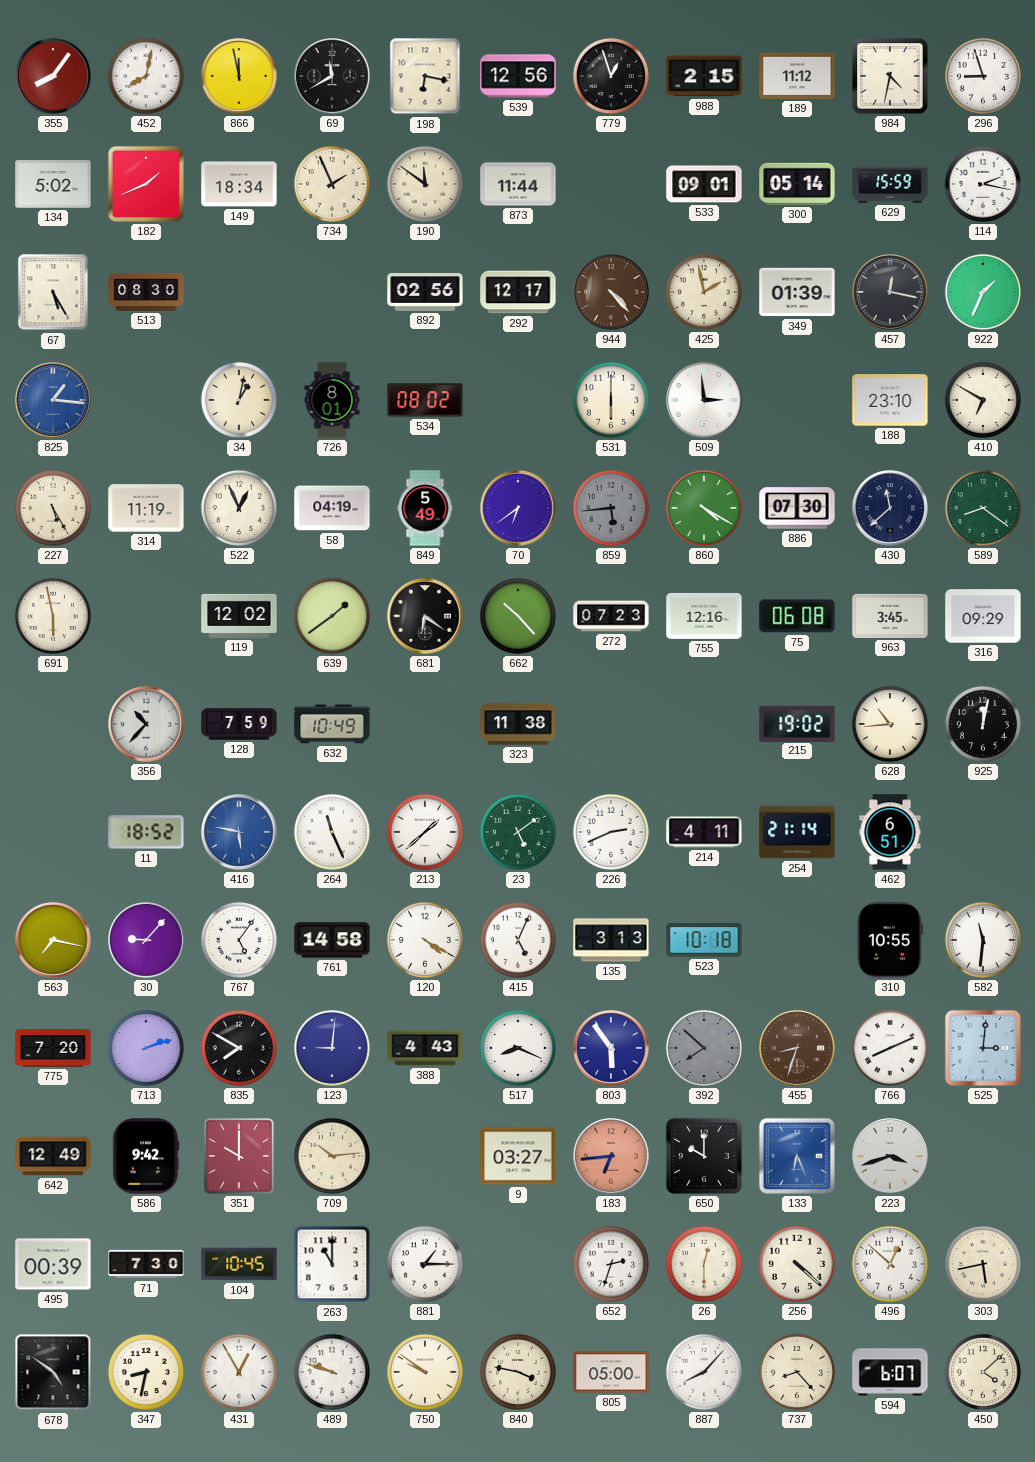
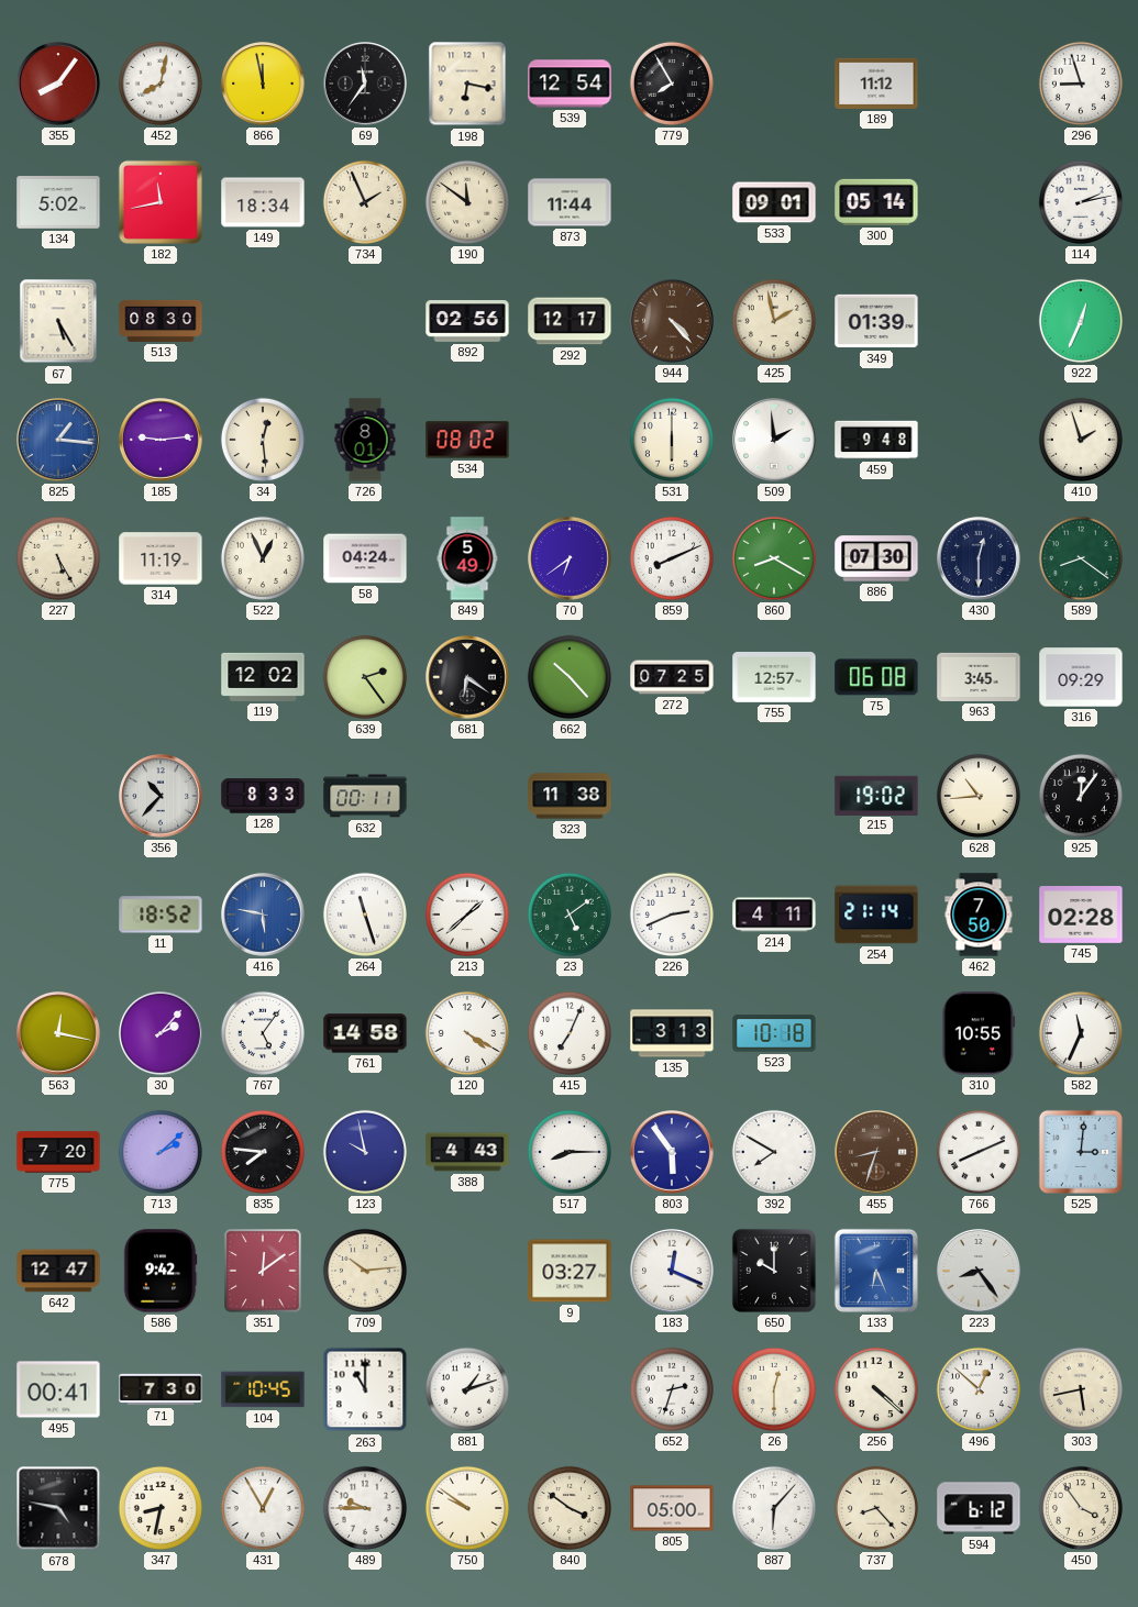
69: 11:40 -> 11:36 (365, 84)
539: 12:56 -> 12:54 (570, 84)
779: 12:57 -> 7:55 (672, 84)
988: 2:15 -> none (704, 76)
984: 4:32 -> none (890, 76)
182: 1:41 -> 11:43 (161, 202)
629: 15:59 -> none (890, 184)
114: 2:17 -> 2:13 (1081, 202)
457: 12:17 -> none (890, 292)
922: 1:34 -> 12:34 (1081, 321)
185: none -> 9:14 (161, 440)
34: 1:02 -> 12:29 (263, 440)
509: 2:59 -> 1:59 (774, 440)
459: none -> 9:48 (876, 440)
188: 23:10 -> none (890, 400)
410: 6:50 -> 1:57 (1081, 440)
58: 04:19 -> 04:24 (365, 558)
859: 5:44 -> 8:11 (672, 558)
859 dial: grey -> white (672, 558)
860: 4:20 -> 8:20 (774, 558)
430: 11:38 -> 12:30 (979, 558)
691: 5:58 -> none (53, 616)
639: 1:39 -> 2:24 (365, 677)
272: 07:23 -> 07:25 (672, 677)
755: 12:16 -> 12:57 (774, 677)
128: 7:59 -> 8:33 (263, 796)
632: 10:49 -> 00:11 (365, 796)
925: 12:02 -> 12:06 (1081, 796)
264: 11:26 -> 11:27 (365, 915)
462: 6:51 -> 7:50 (979, 915)
745: none -> 02:28 (1081, 916)
563: 7:17 -> 12:17 (58, 1033)
30: 9:07 -> 2:07 (161, 1033)
415: 5:04 -> 7:04 (570, 1033)
582: 11:31 -> 11:34 (1081, 1033)
713: 2:12 -> 2:08 (161, 1152)
835: 7:50 -> 7:46 (263, 1152)
123: 9:01 -> 9:58 (365, 1152)
517: 8:19 -> 8:15 (570, 1152)
392: 7:52 -> 7:50 (774, 1152)
392 dial: grey -> white (774, 1152)
642: 12:49 -> 12:47 (58, 1271)
351: 10:00 -> 12:09 (263, 1271)
183: 6:44 -> 12:19 (672, 1271)
183 dial: salmon -> white (672, 1271)
223: 3:42 -> 8:24 (979, 1271)
495: 00:39 -> 00:41 (58, 1389)
881: 1:15 -> 1:12 (467, 1389)
678: 4:51 -> 4:47 (58, 1508)
489: 9:48 -> 9:45 (365, 1508)
840: 3:47 -> 3:51 (570, 1508)
887: 8:07 -> 6:07 (774, 1508)
594: 6:07 -> 6:12 (979, 1508)
450: 4:08 -> 3:54 (1081, 1508)
